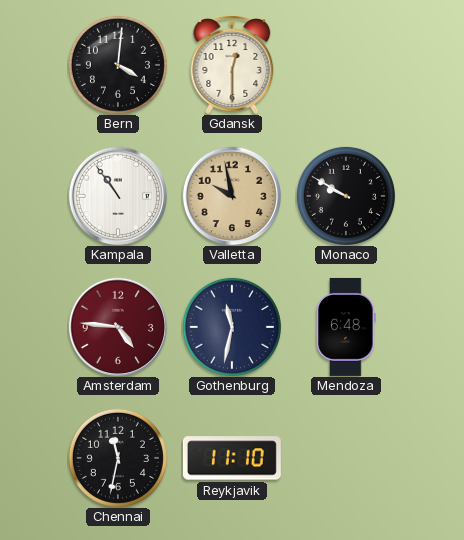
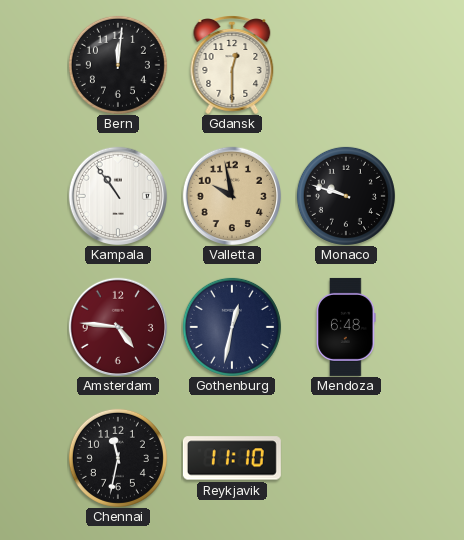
Bern: 4:01 -> 12:01 (118, 65)
Monaco: 9:50 -> 9:48 (346, 196)
Gothenburg: 11:32 -> 12:32 (232, 327)
